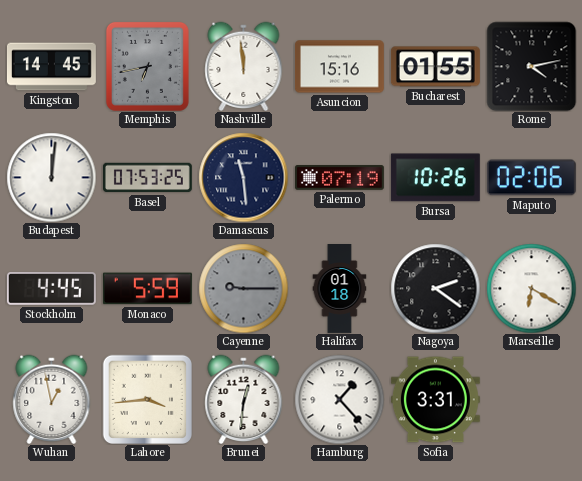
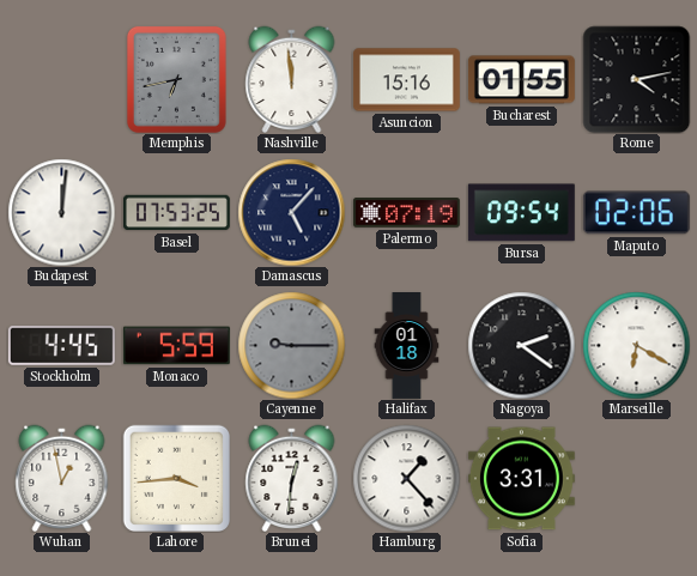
Kingston: 14:45 -> none (51, 67)
Damascus: 11:29 -> 5:07 (291, 212)
Bursa: 10:26 -> 09:54 (521, 213)
